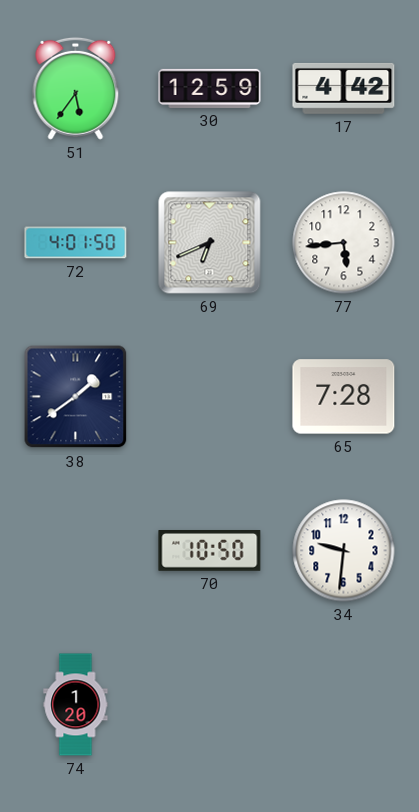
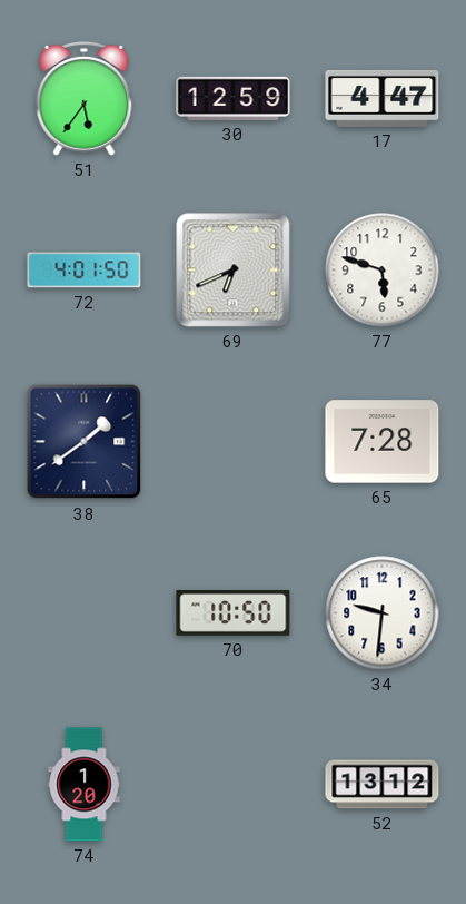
17: 4:42 -> 4:47 (383, 98)
77: 5:44 -> 5:48 (383, 271)
52: none -> 13:12 (383, 785)
